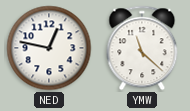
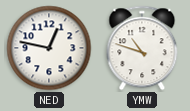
YMW: 11:22 -> 10:48 (142, 48)
